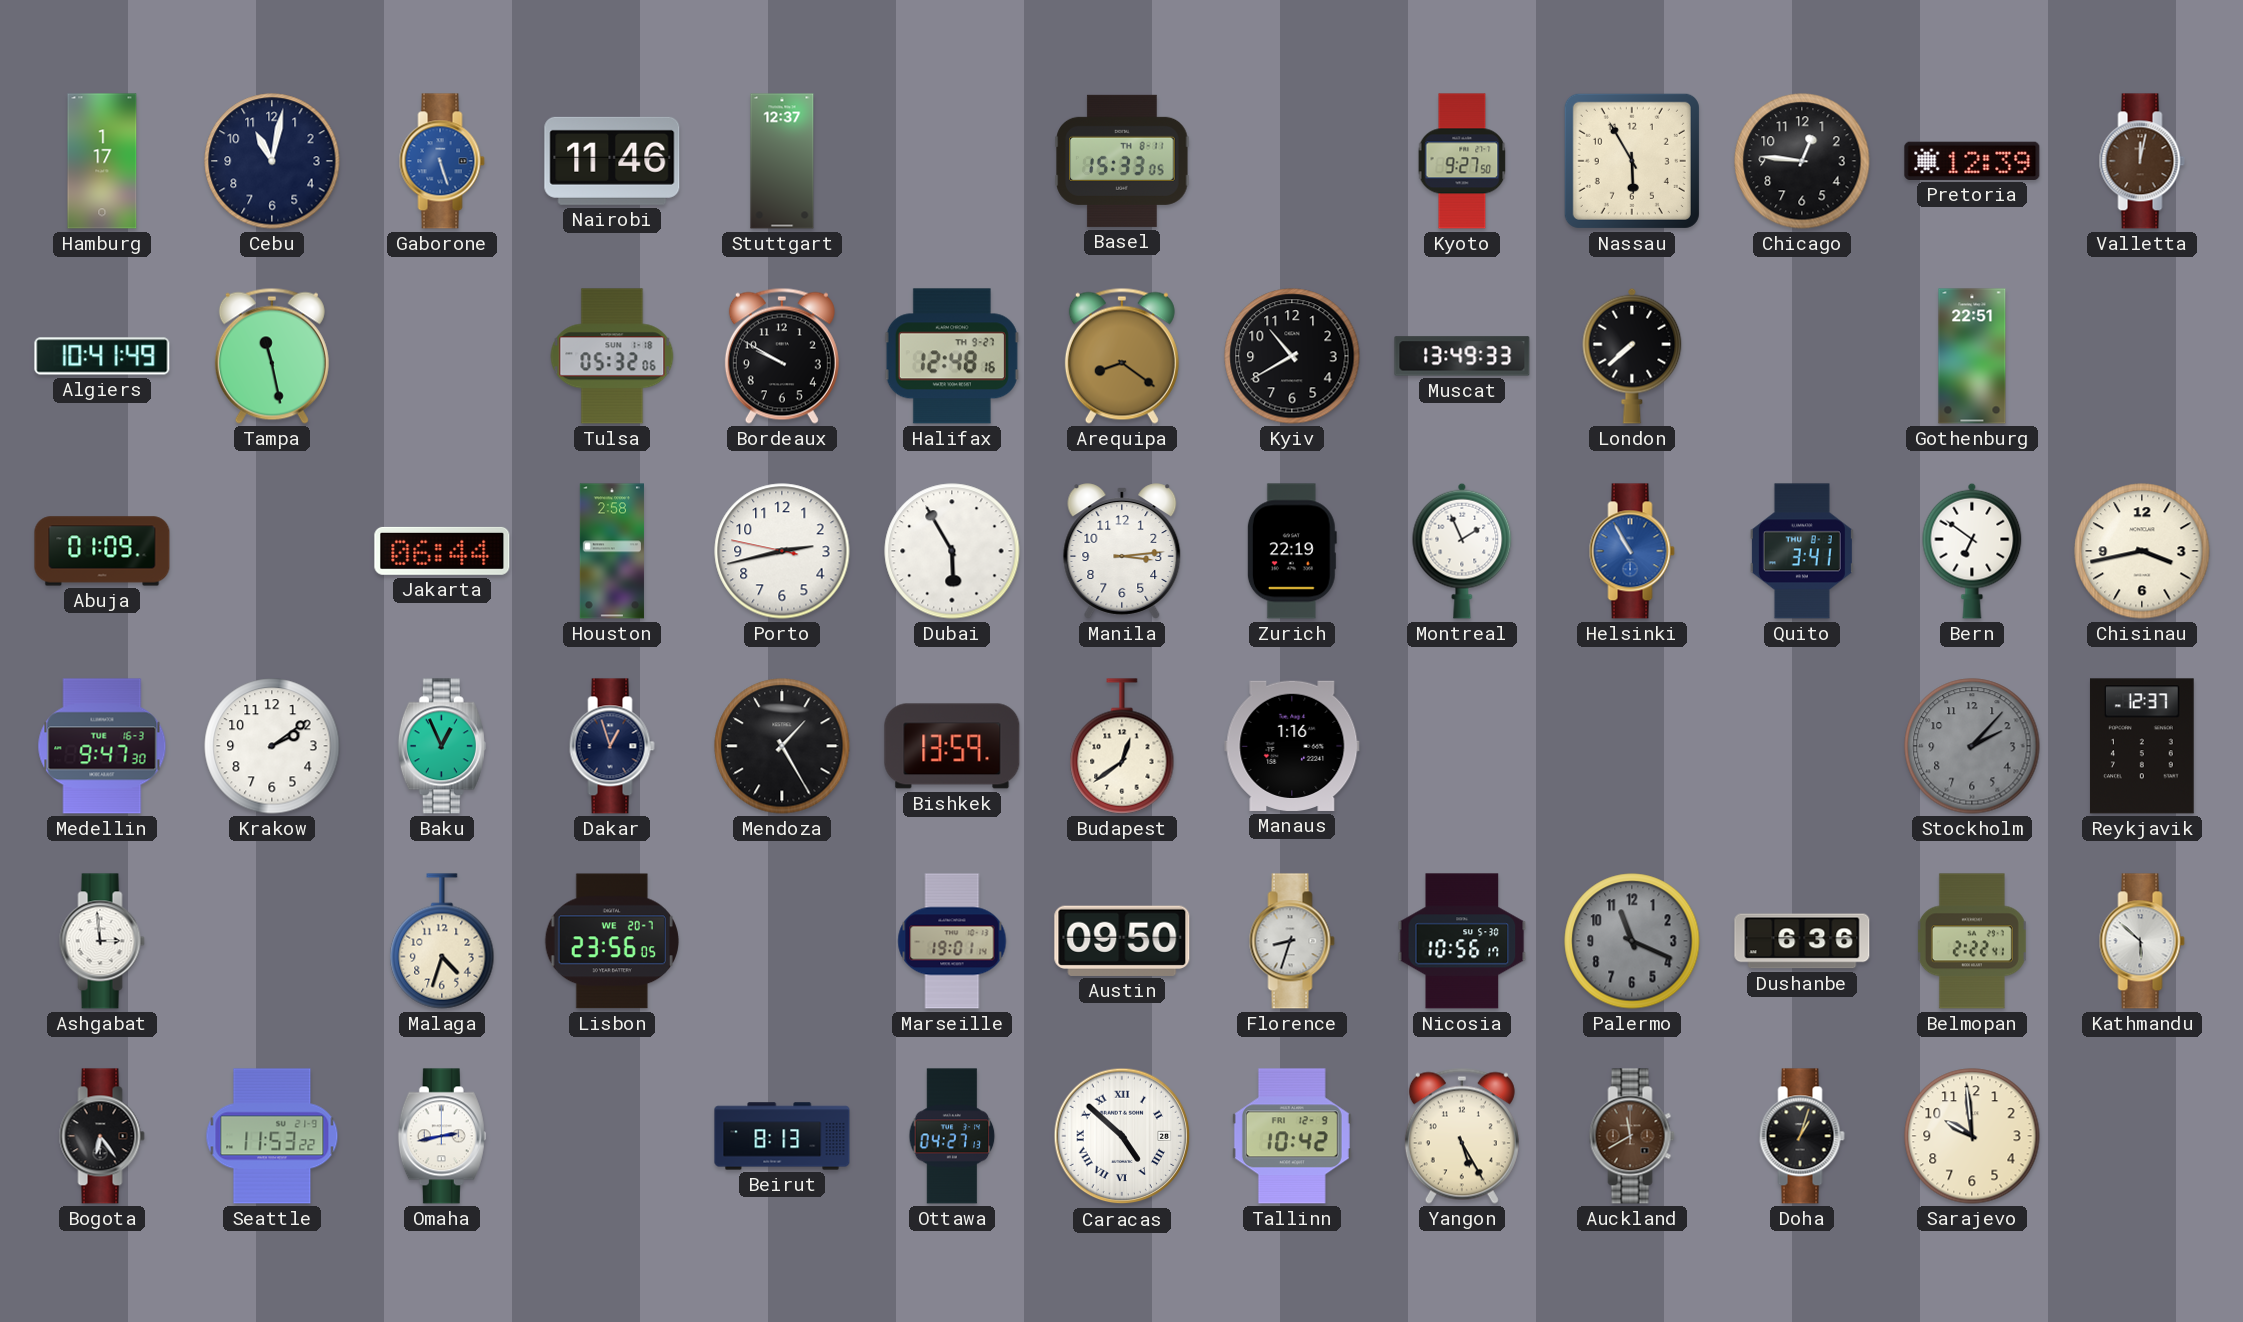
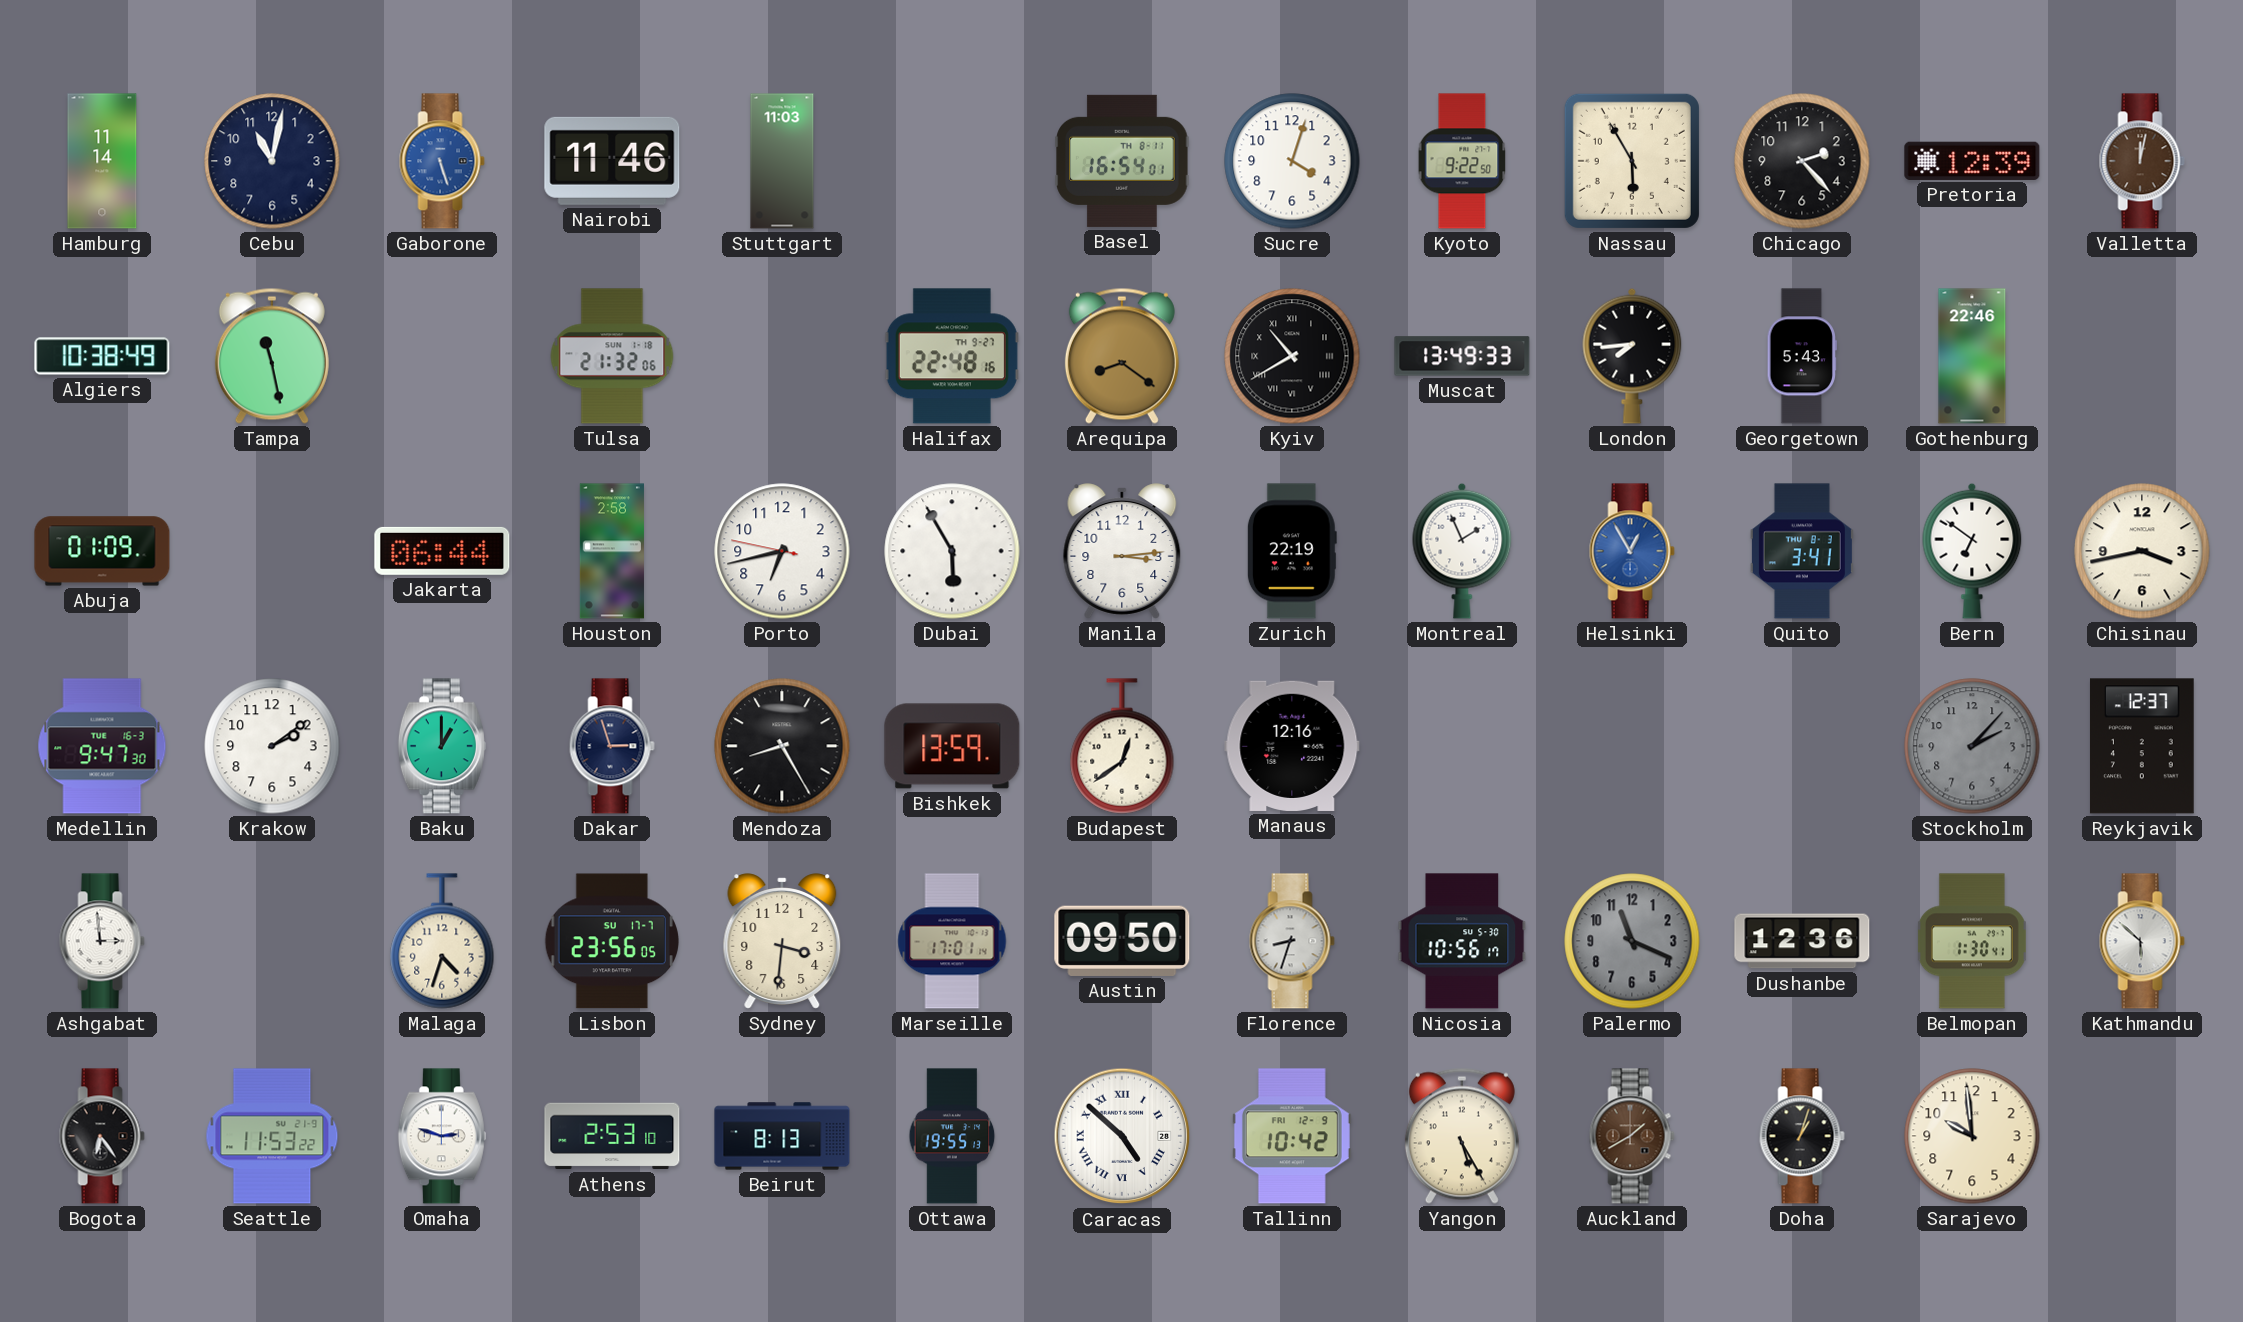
Hamburg: 1:17 -> 11:14 (102, 161)
Stuttgart: 12:37 -> 11:03 (782, 161)
Basel: 15:33 -> 16:54 (1122, 161)
Sucre: none -> 4:03 (1292, 161)
Kyoto: 9:27 -> 9:22 (1462, 161)
Chicago: 12:46 -> 2:23 (1802, 161)
Algiers: 10:41 -> 10:38 (102, 356)
Tulsa: 05:32 -> 21:32 (612, 356)
Bordeaux: 9:50 -> none (782, 356)
Halifax: 12:48 -> 22:48 (952, 356)
Kyiv numerals: Arabic -> Roman (1292, 356)
London: 7:38 -> 7:44 (1632, 356)
Georgetown: none -> 5:43 (1802, 356)
Gothenburg: 22:51 -> 22:46 (1972, 356)
Porto: 2:42 -> 6:42 (782, 551)
Helsinki: 10:55 -> 12:55 (1632, 551)
Baku: 12:56 -> 1:00 (442, 746)
Dakar: 12:57 -> 2:57 (612, 746)
Mendoza: 1:25 -> 8:25 (782, 746)
Manaus: 1:16 -> 12:16 (1292, 746)
Lisbon date: WE 20-7 -> SU 17-7 (612, 941)
Sydney: none -> 3:31 (782, 941)
Marseille: 19:01 -> 17:01 (952, 941)
Dushanbe: 6:36 -> 12:36 (1802, 941)
Belmopan: 2:22 -> 1:30 (1972, 941)
Omaha: 2:43 -> 2:48 (442, 1136)
Athens: none -> 2:53 (612, 1136)
Ottawa: 04:27 -> 19:55 (952, 1136)
Auckland: 11:40 -> 1:40 (1632, 1136)
